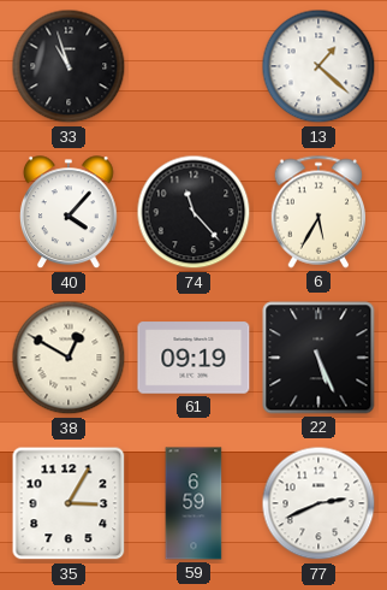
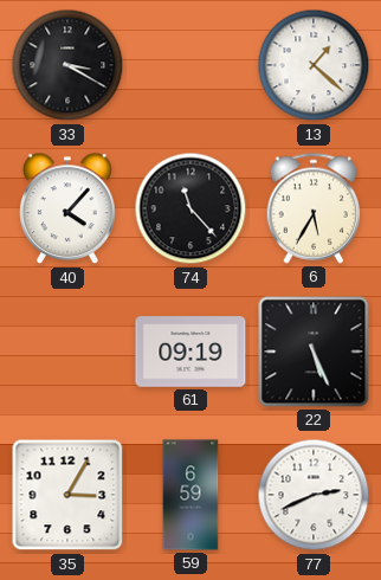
33: 10:57 -> 3:20 (67, 65)
38: 12:50 -> none (69, 358)
